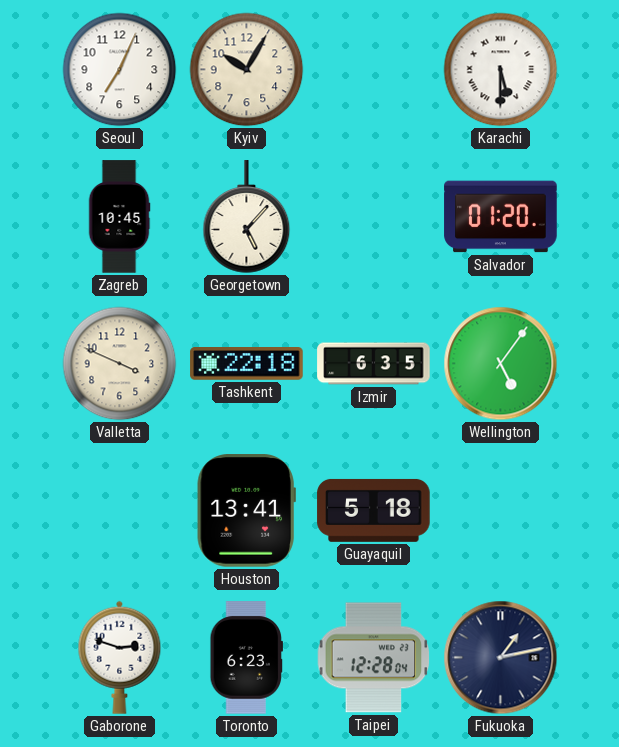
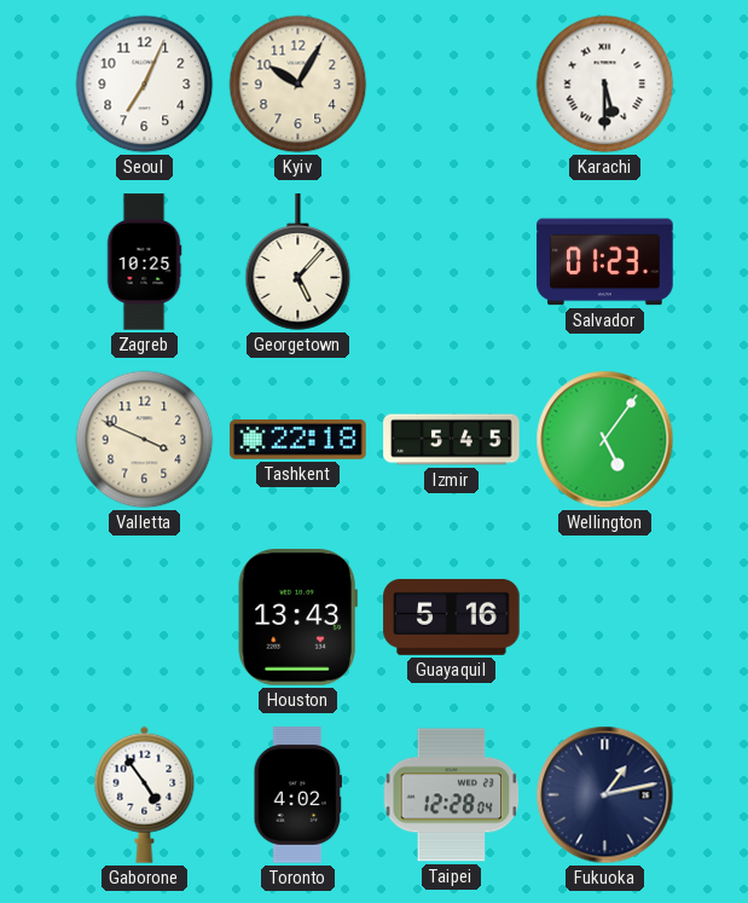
Zagreb: 10:45 -> 10:25 (144, 262)
Salvador: 01:20 -> 01:23 (605, 262)
Izmir: 6:35 -> 5:45 (452, 440)
Houston: 13:41 -> 13:43 (297, 618)
Guayaquil: 5:18 -> 5:16 (452, 617)
Gaborone: 2:48 -> 4:54 (145, 794)
Toronto: 6:23 -> 4:02 (298, 795)
